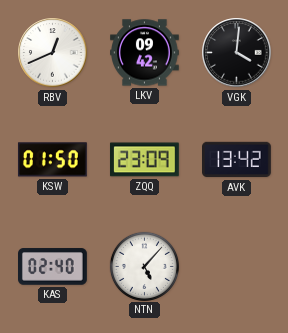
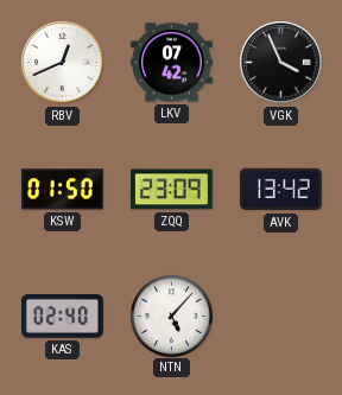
LKV: 09:42 -> 07:42 (172, 63)
VGK: 4:01 -> 3:56 (281, 63)
